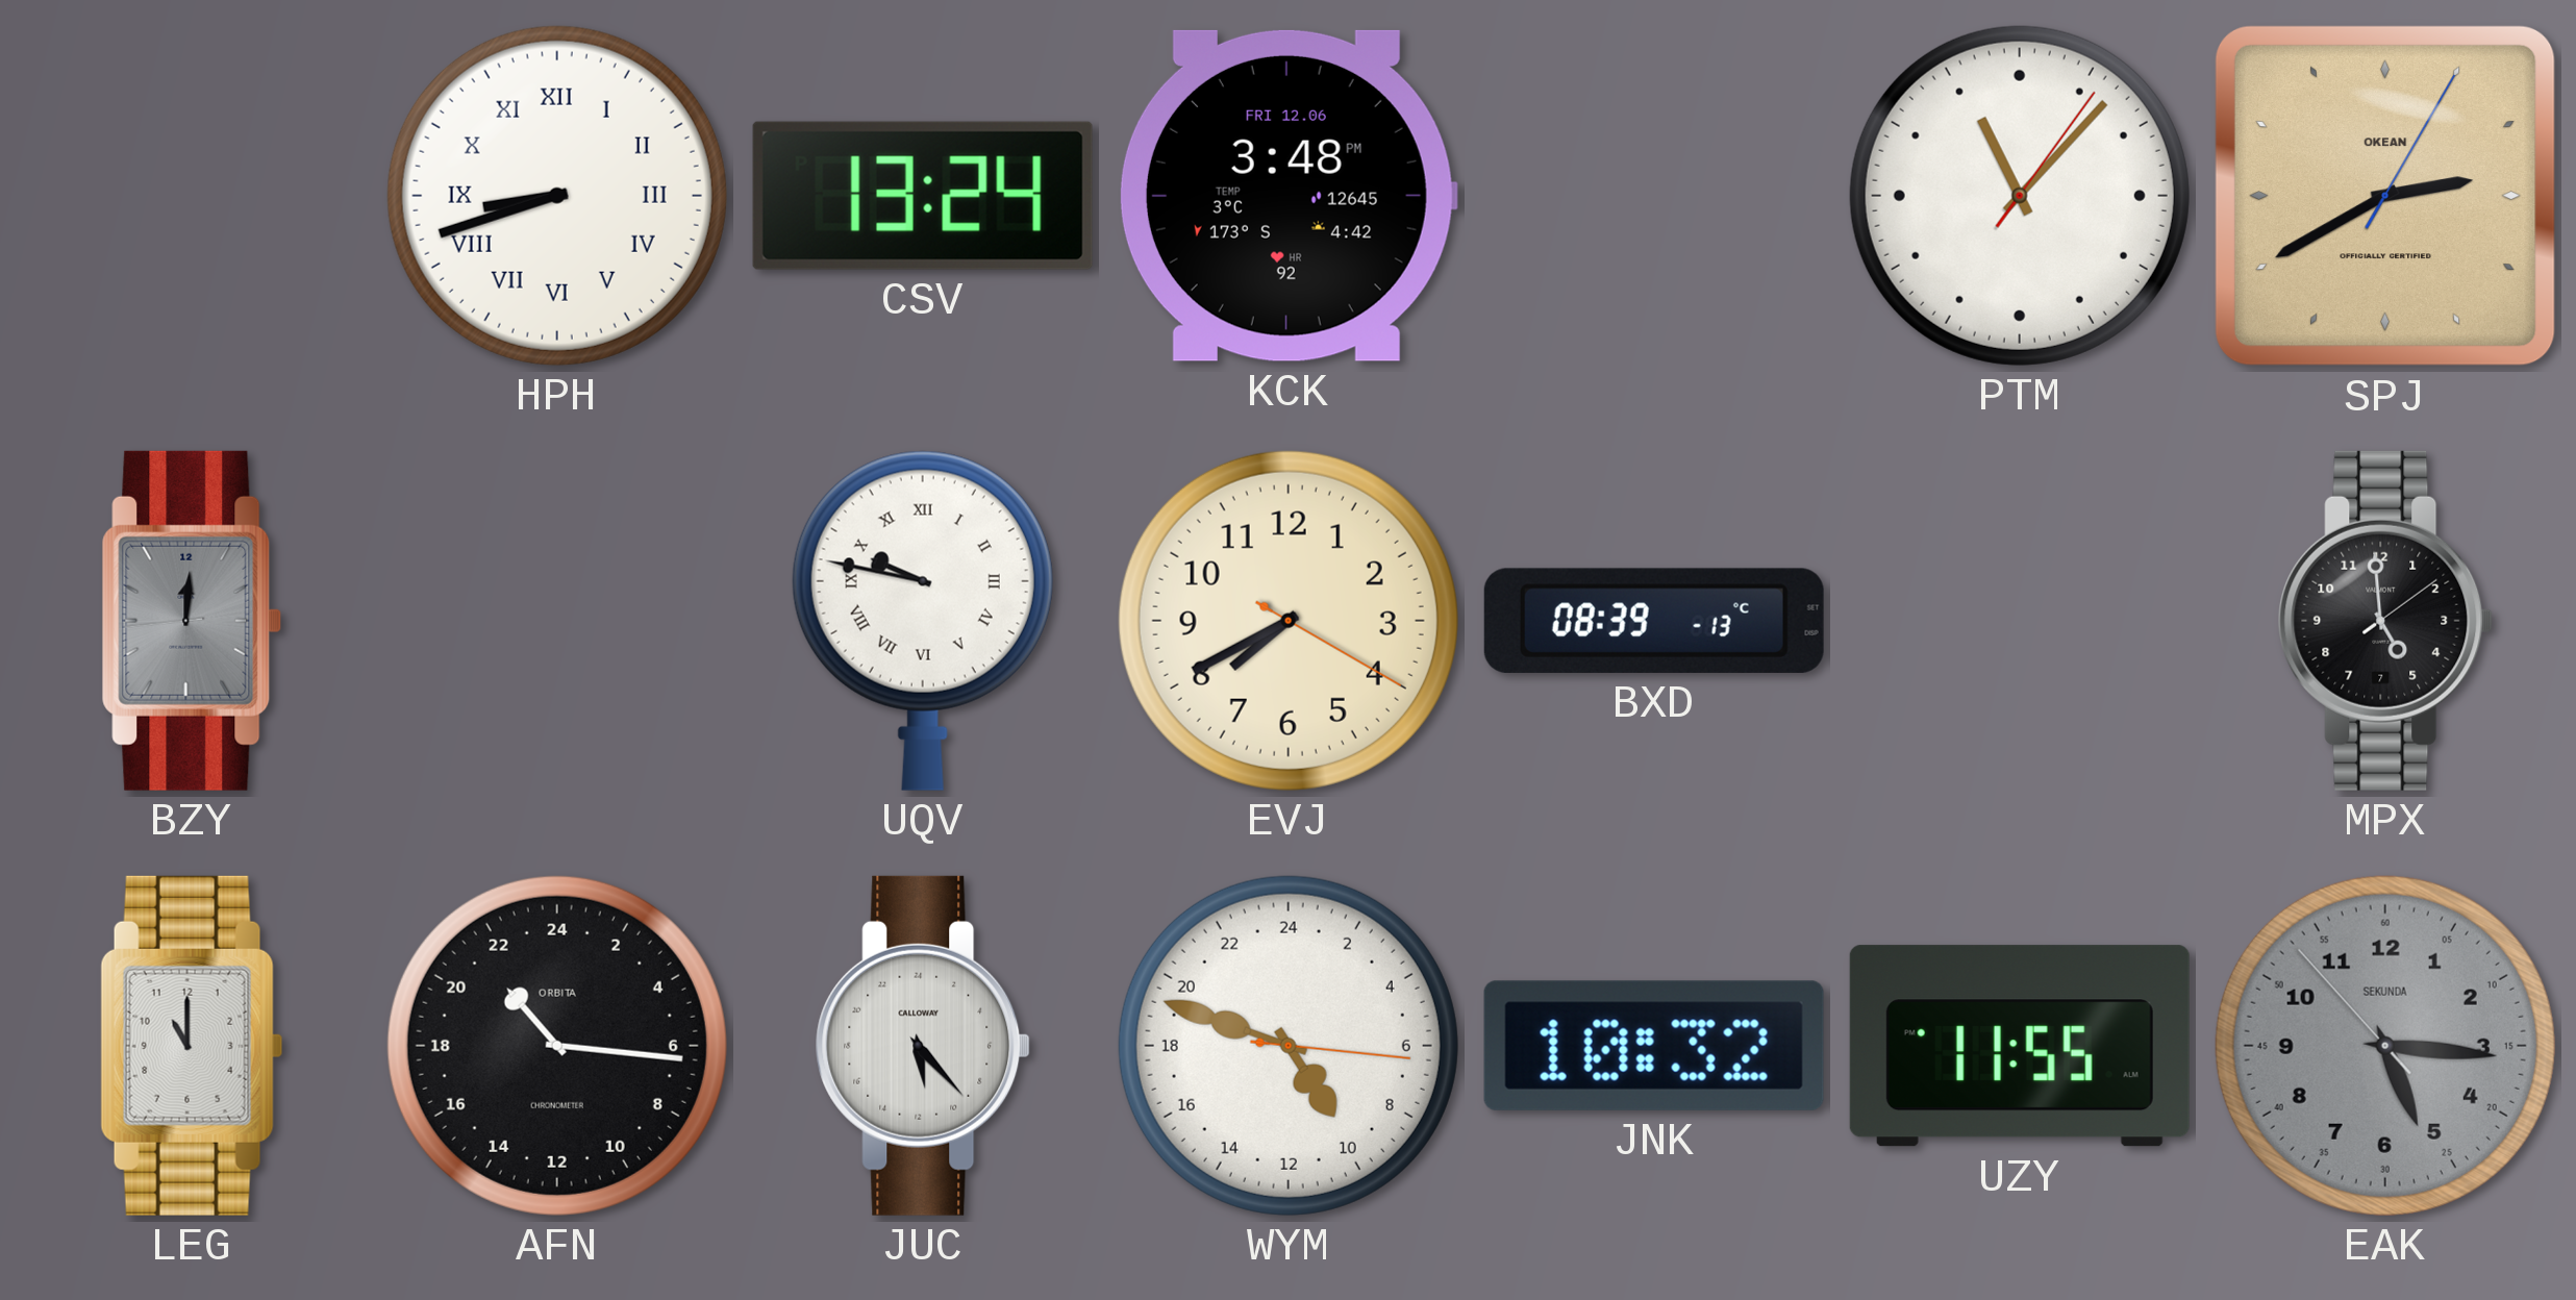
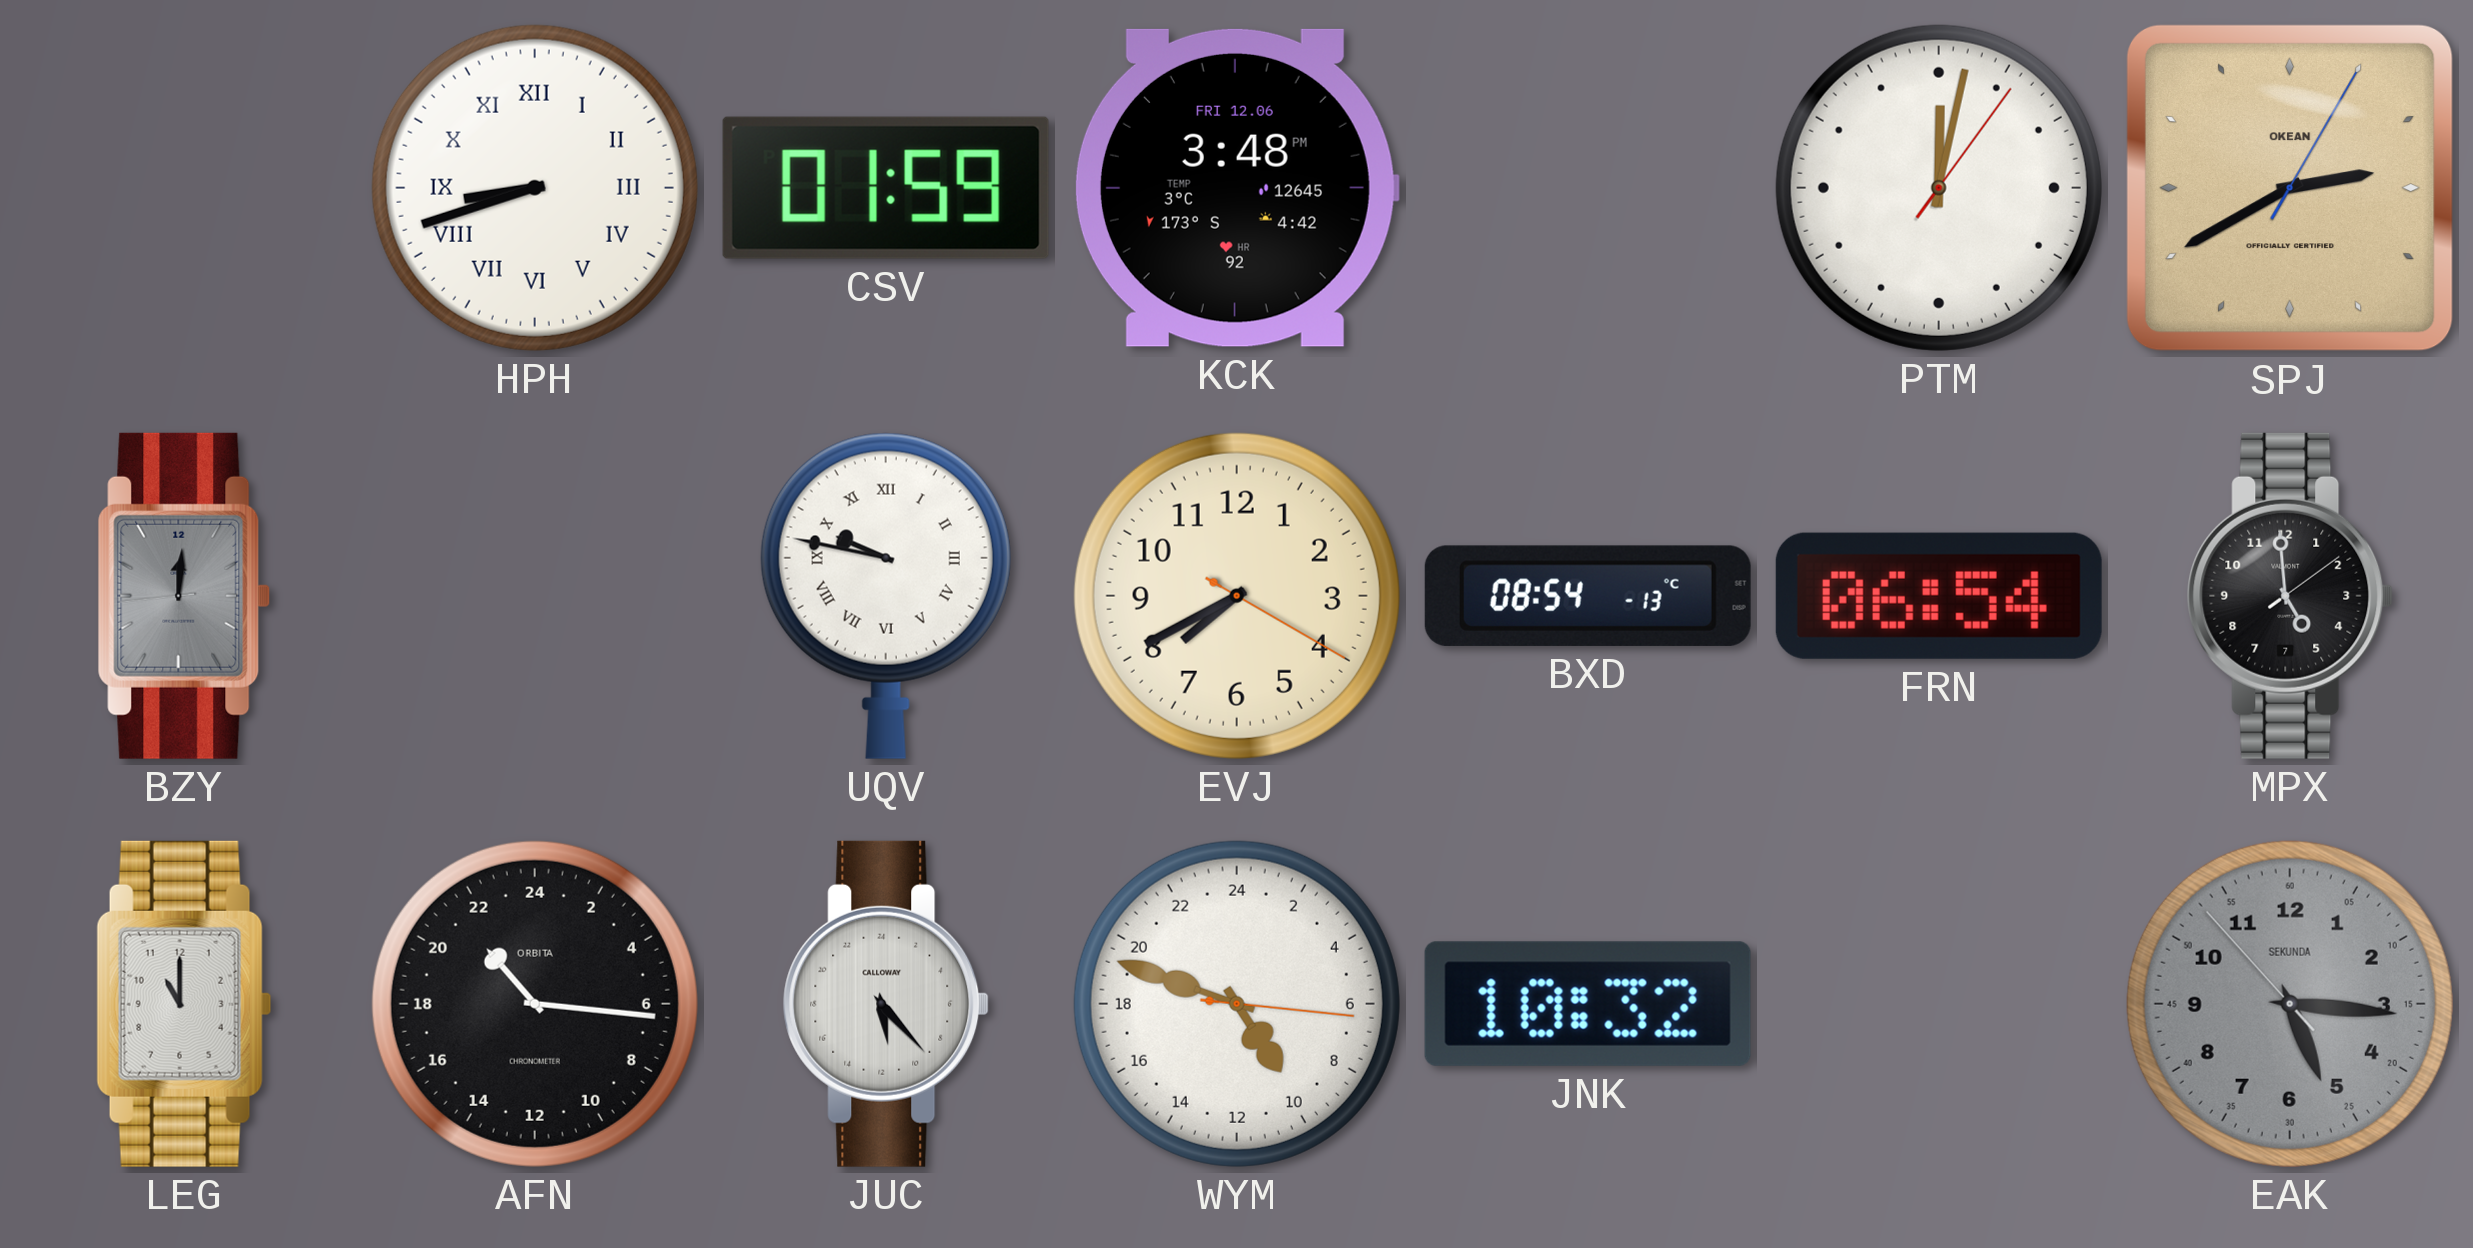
CSV: 13:24 -> 01:59 (886, 188)
PTM: 11:07 -> 12:02 (1939, 188)
BXD: 08:39 -> 08:54 (1588, 596)
FRN: none -> 06:54 (1939, 596)
UZY: 11:55 -> none (2020, 1046)
